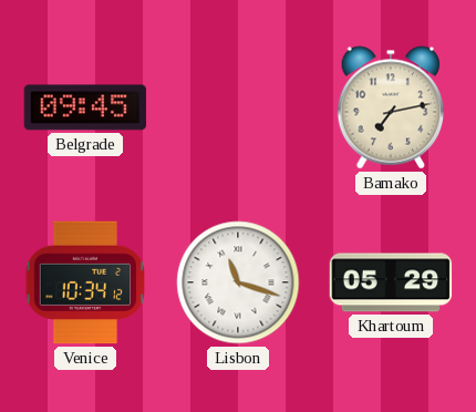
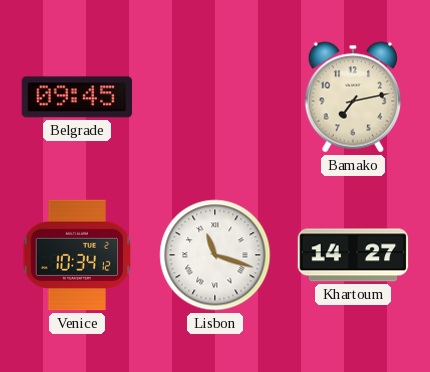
Khartoum: 05:29 -> 14:27 (353, 255)
